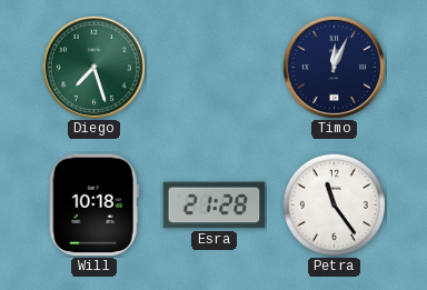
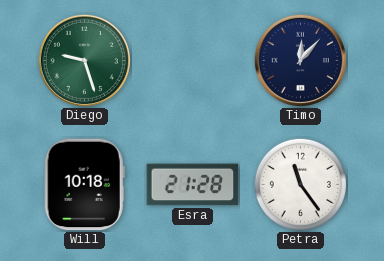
Diego: 7:27 -> 9:27 (84, 60)
Timo: 12:04 -> 12:07 (300, 60)
